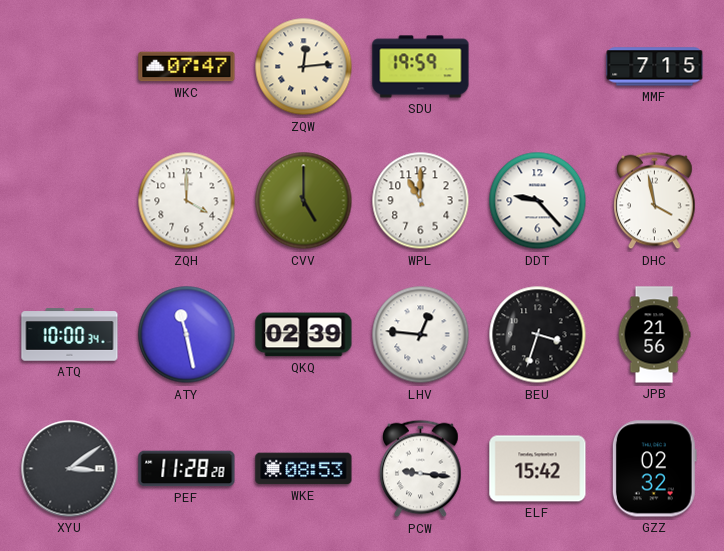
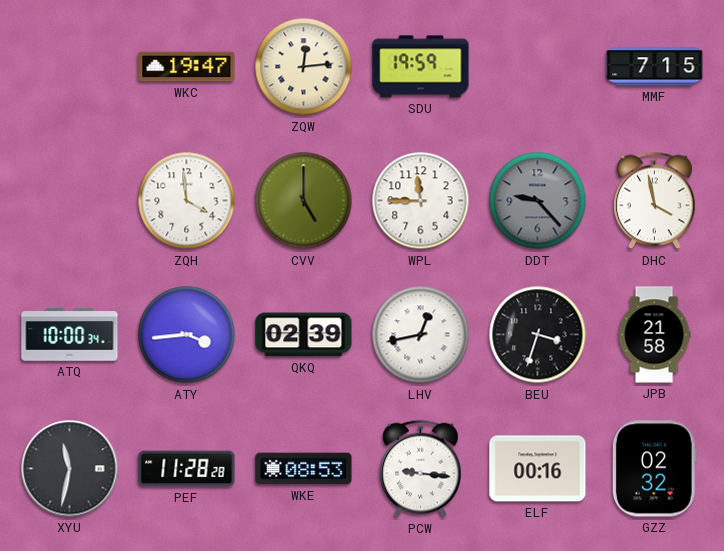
WKC: 07:47 -> 19:47 (187, 67)
ZQH: 4:00 -> 3:59 (187, 201)
WPL: 11:00 -> 11:45 (421, 201)
DDT dial: white -> grey (538, 201)
ATY: 11:28 -> 3:44 (187, 335)
LHV: 12:46 -> 12:43 (421, 335)
JPB: 21:56 -> 21:58 (654, 335)
XYU: 3:09 -> 11:32 (70, 469)
ELF: 15:42 -> 00:16 (538, 469)
